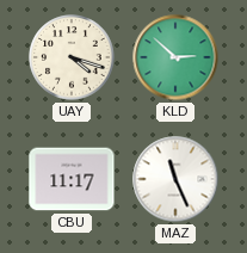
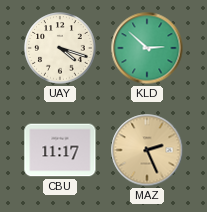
MAZ: 11:26 -> 2:26 (147, 150)
MAZ dial: white -> champagne (147, 150)
